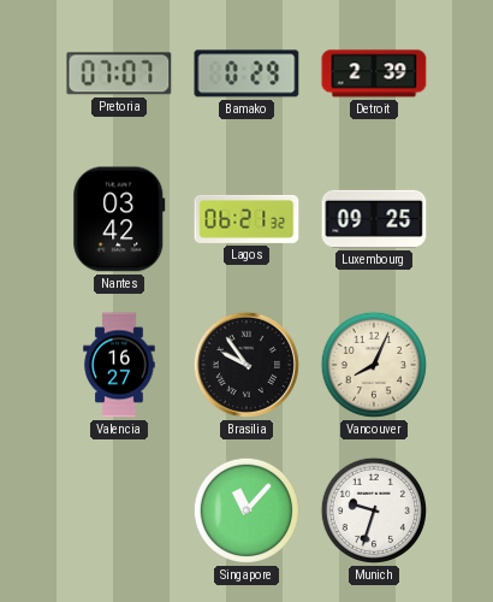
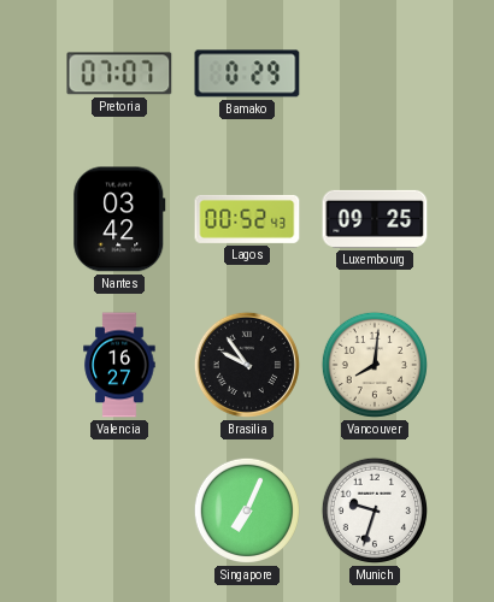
Detroit: 2:39 -> none (374, 73)
Lagos: 06:21 -> 00:52 (247, 219)
Vancouver: 8:04 -> 8:01 (375, 365)
Singapore: 11:07 -> 7:04 (247, 510)
